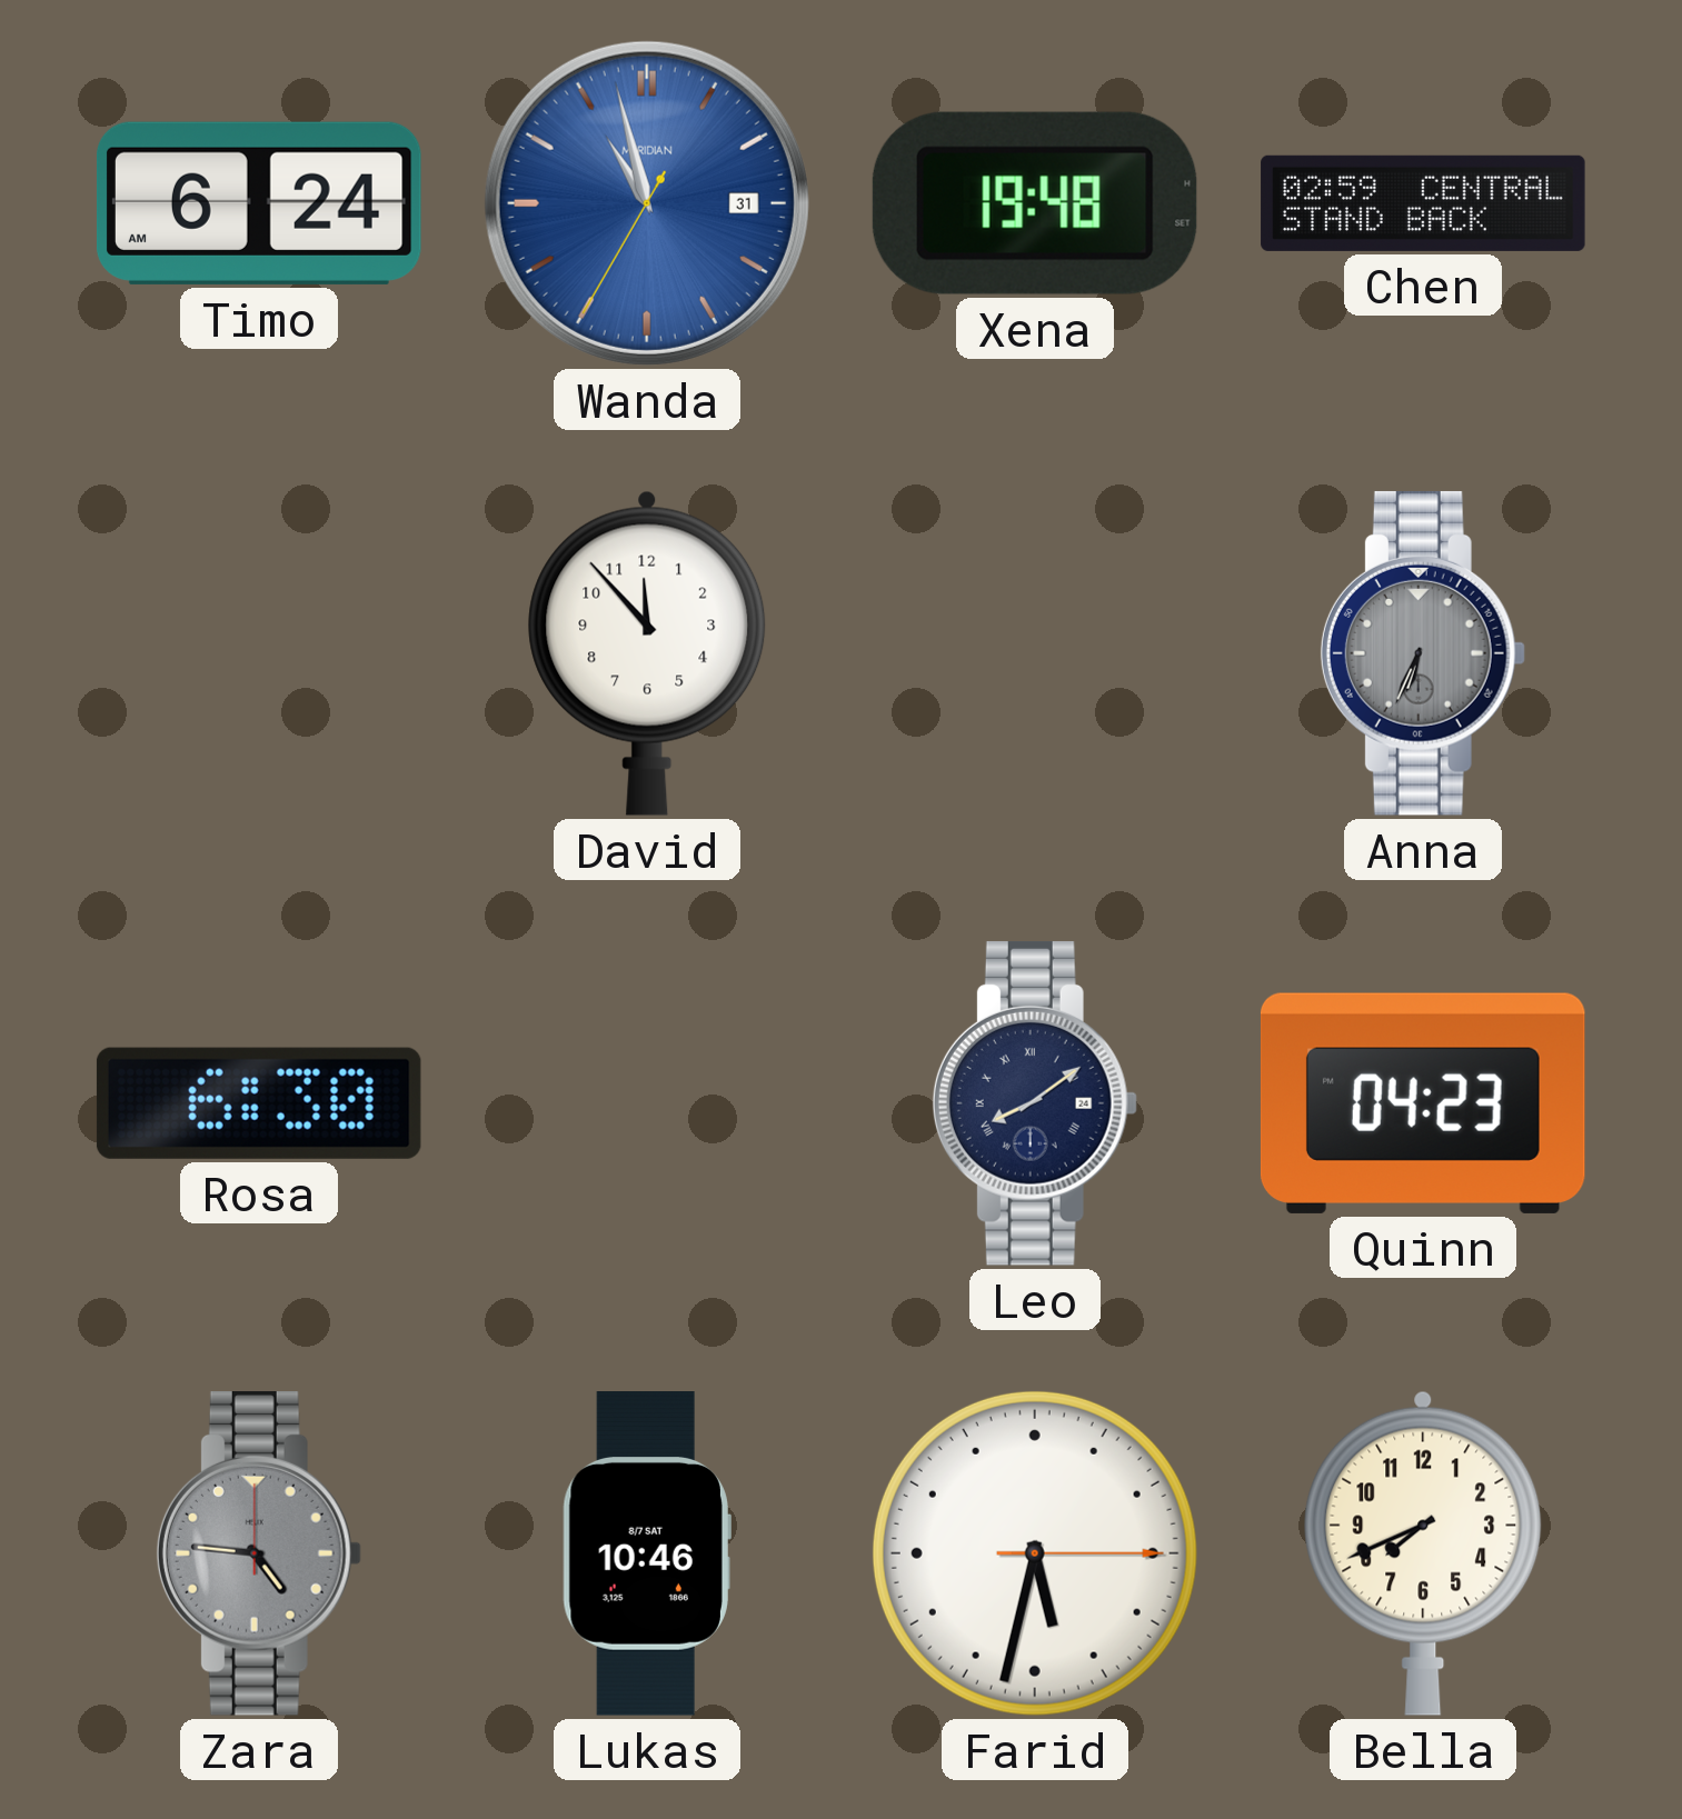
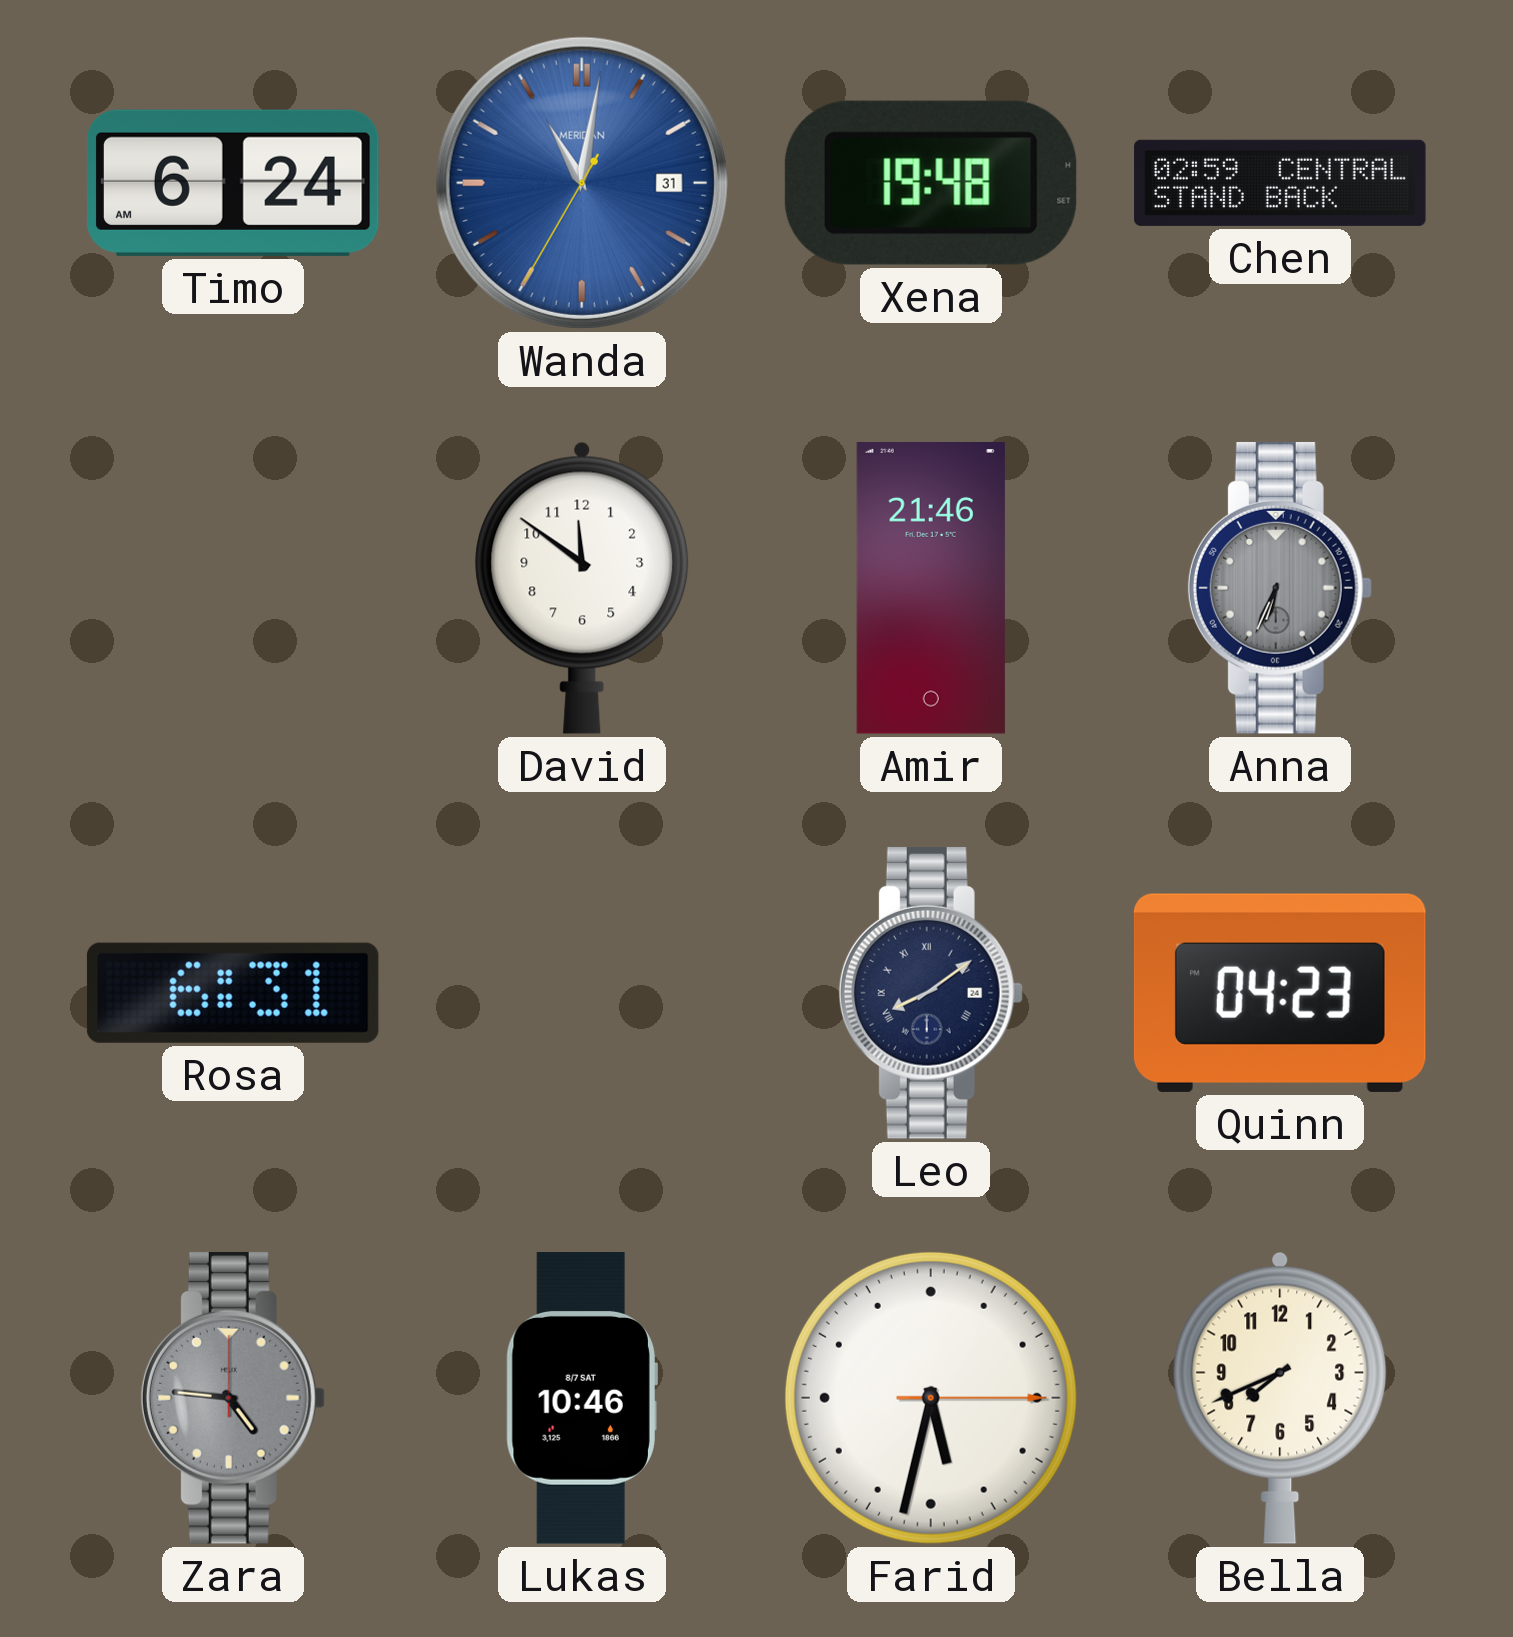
Wanda: 10:57 -> 11:01 (582, 183)
David: 11:53 -> 11:51 (582, 588)
Amir: none -> 21:46 (931, 589)
Rosa: 6:30 -> 6:31 (233, 993)
